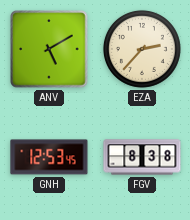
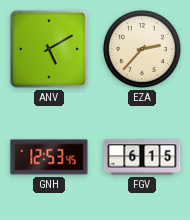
FGV: 8:38 -> 6:15 (142, 157)
